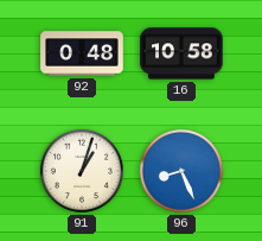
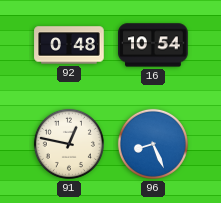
16: 10:58 -> 10:54 (153, 45)
91: 1:03 -> 12:47 (69, 144)
